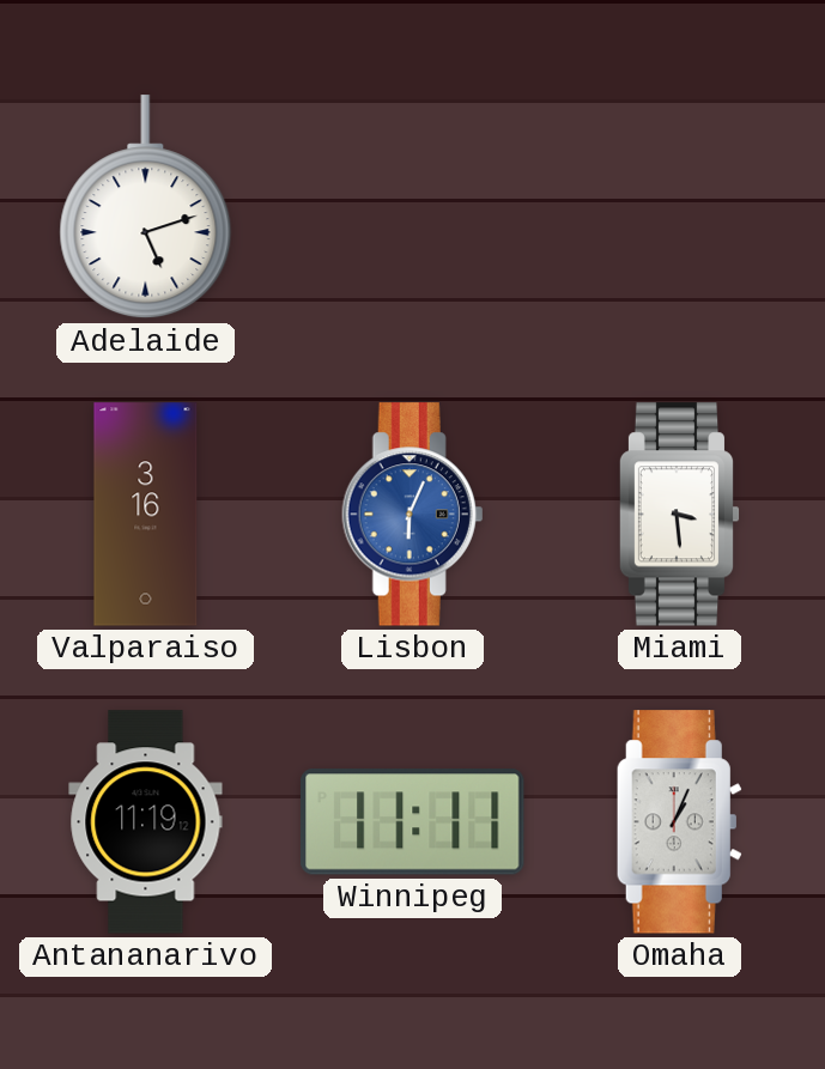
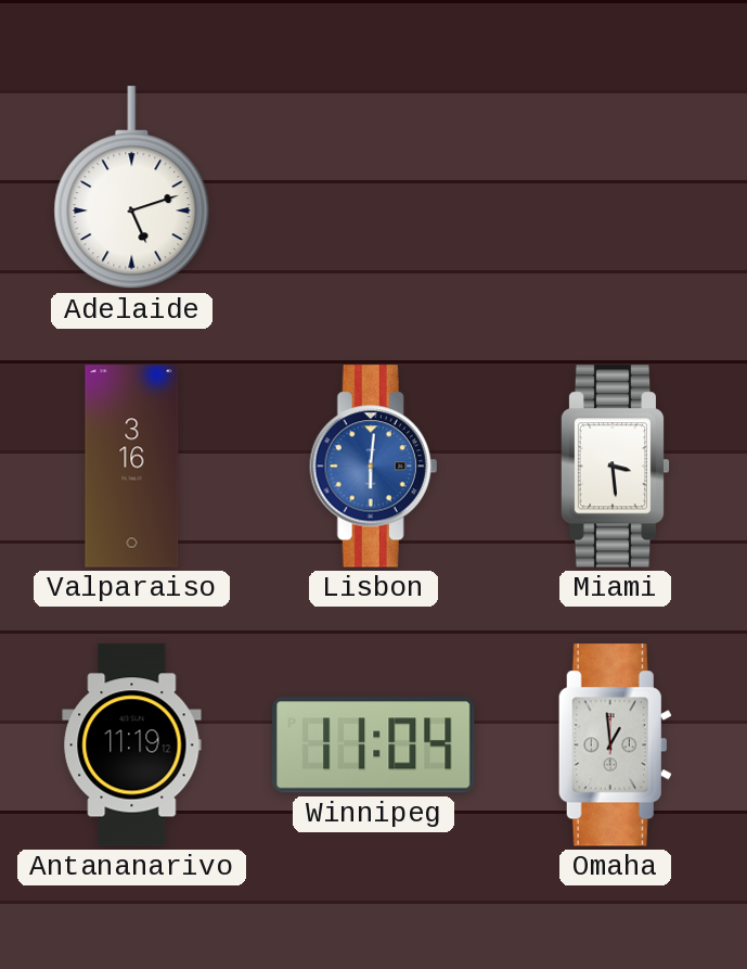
Lisbon: 6:04 -> 6:01 (374, 467)
Winnipeg: 11:11 -> 11:04 (374, 745)
Omaha: 1:04 -> 12:59 (615, 745)
